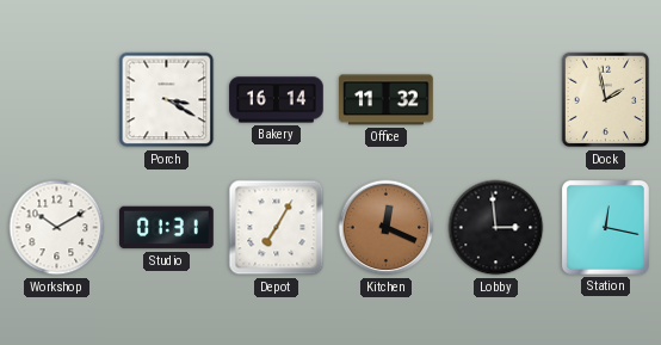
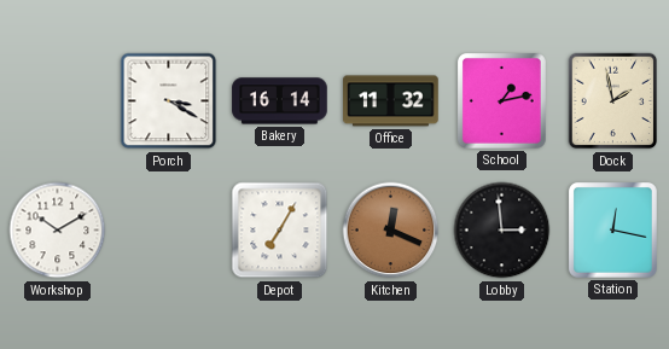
School: none -> 1:13 (501, 101)
Studio: 01:31 -> none (167, 228)
